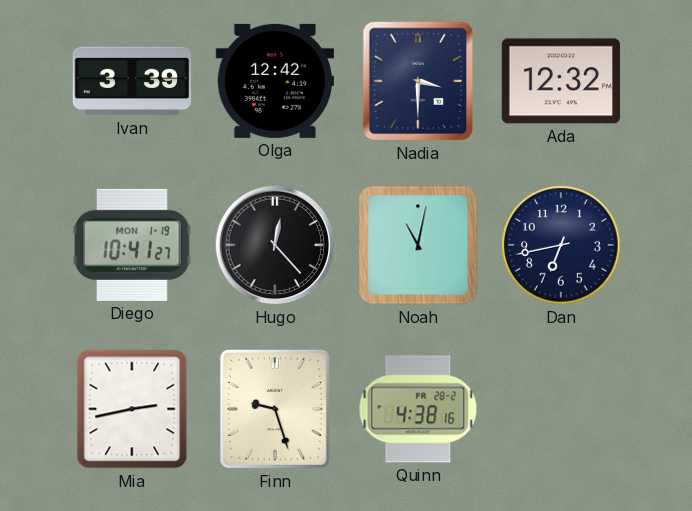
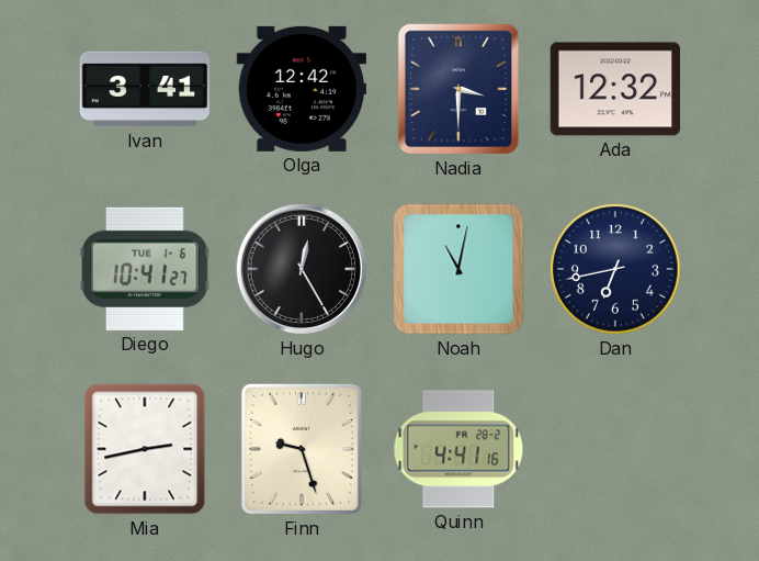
Ivan: 3:39 -> 3:41 (145, 89)
Diego date: MON 1-19 -> TUE 1-6 (145, 269)
Hugo: 12:23 -> 12:25 (302, 269)
Quinn: 4:38 -> 4:41 (458, 449)
